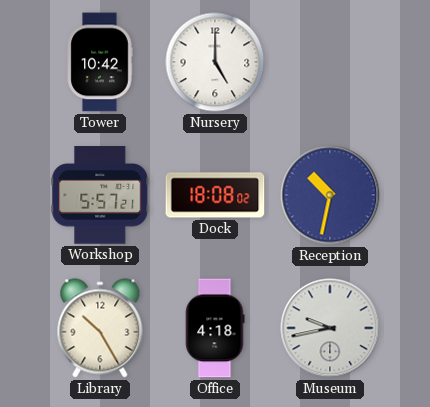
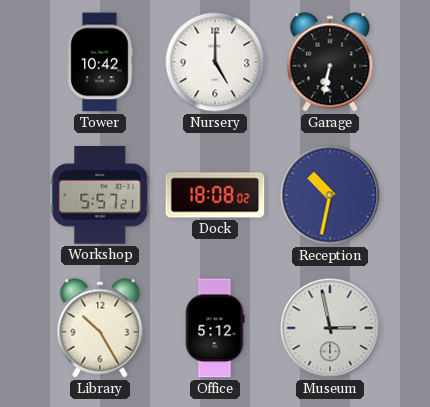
Garage: none -> 6:32 (330, 62)
Office: 4:18 -> 5:12 (215, 328)
Museum: 9:43 -> 2:58 (330, 328)
